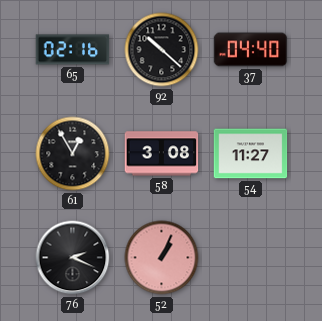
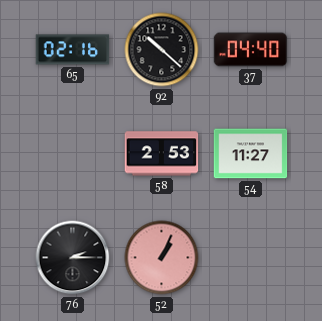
61: 12:55 -> none (73, 154)
58: 3:08 -> 2:53 (162, 154)
76: 2:19 -> 2:15 (73, 258)
